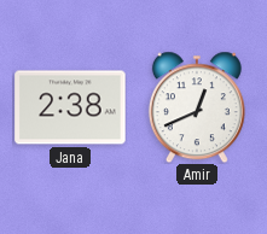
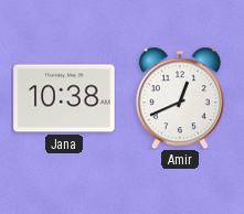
Jana: 2:38 -> 10:38 (64, 98)
